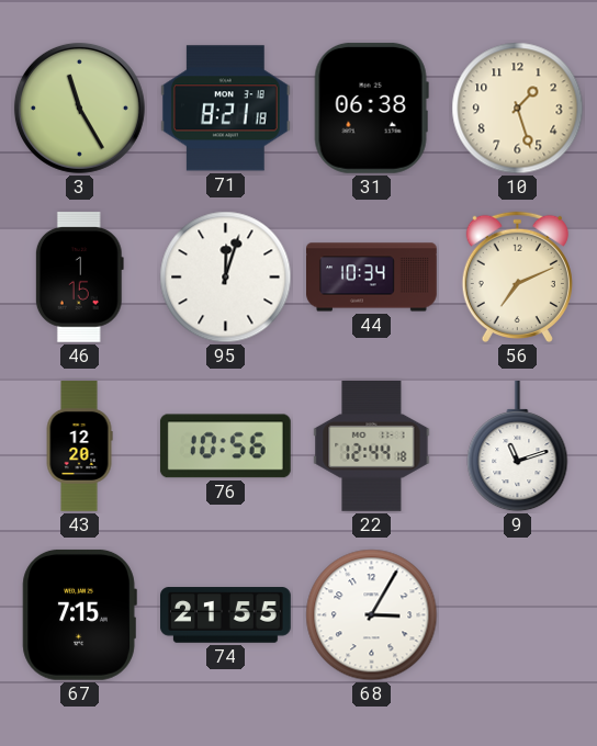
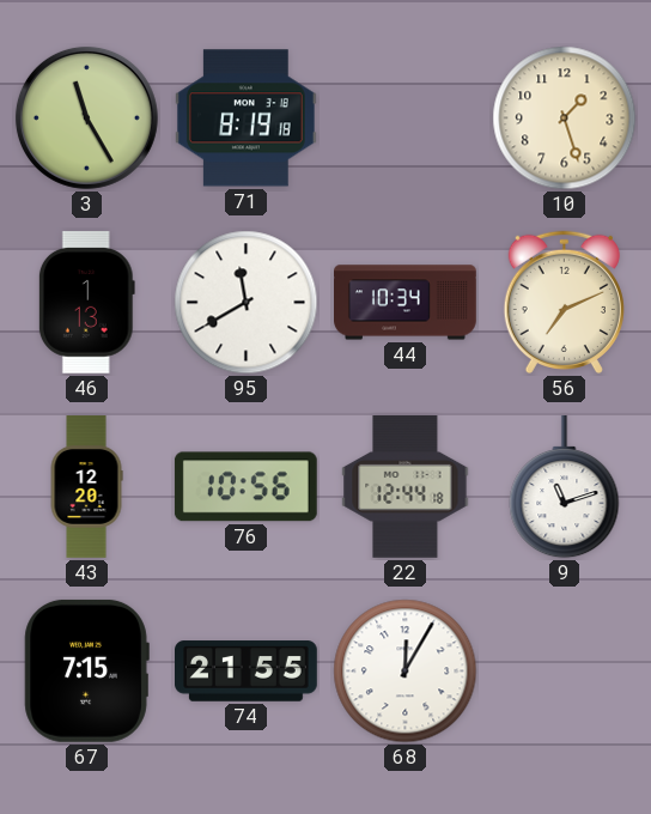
71: 8:21 -> 8:19 (245, 119)
31: 06:38 -> none (371, 108)
46: 1:15 -> 1:13 (86, 303)
95: 12:03 -> 11:40 (247, 303)
68: 3:05 -> 12:05 (406, 672)
